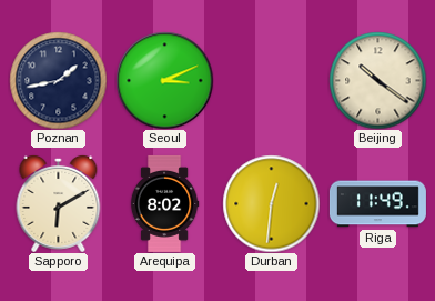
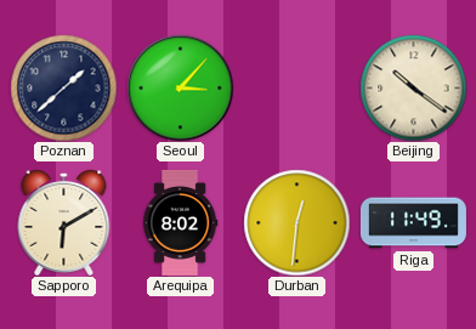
Poznan: 1:43 -> 1:38 (63, 87)
Seoul: 3:11 -> 3:07 (180, 87)
